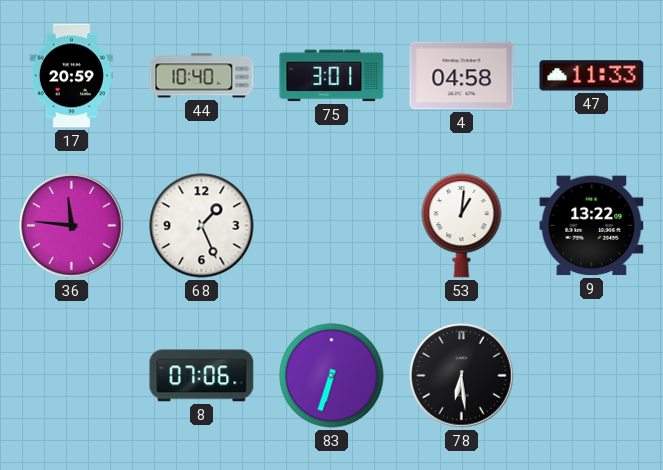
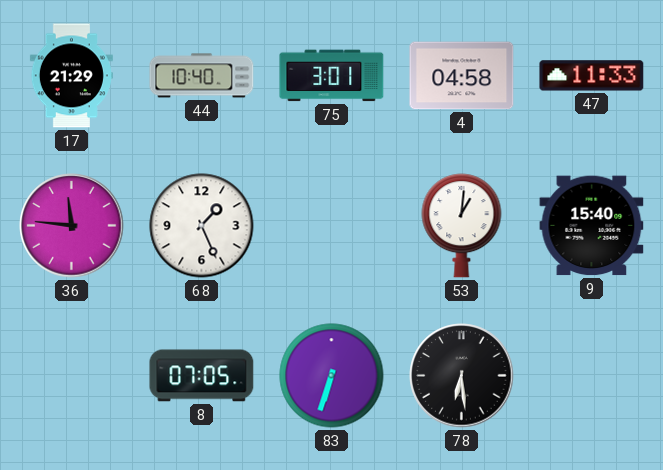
17: 20:59 -> 21:29 (71, 76)
9: 13:22 -> 15:40 (592, 226)
8: 07:06 -> 07:05 (202, 376)
